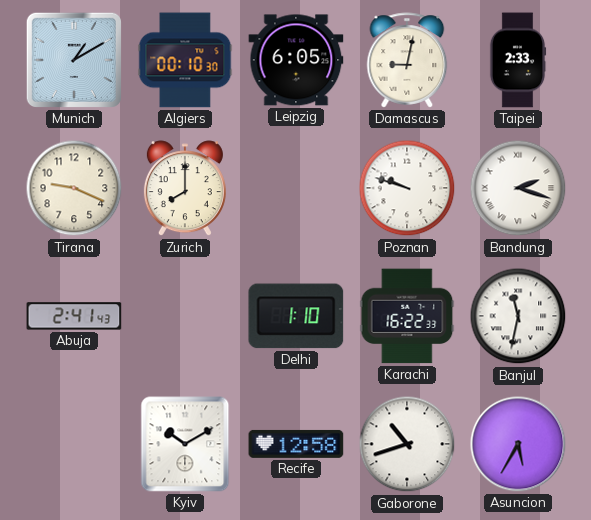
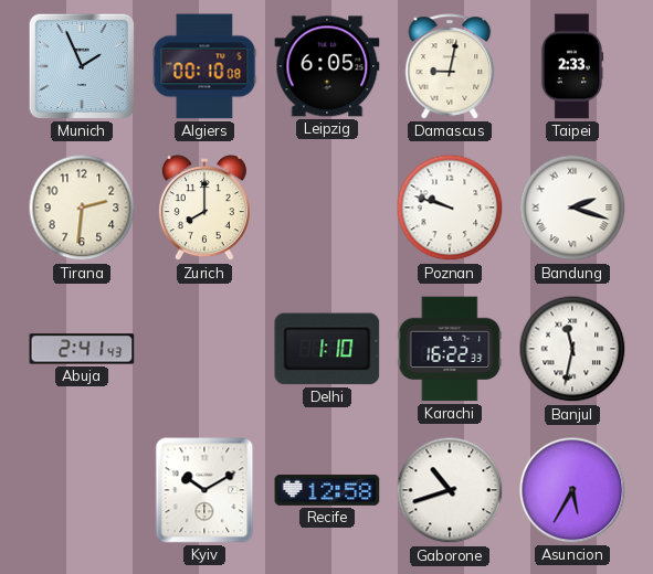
Munich: 1:10 -> 1:56 (82, 66)
Algiers: 00:10:30 -> 00:10:08 (204, 66)
Tirana: 9:19 -> 2:31 (82, 208)
